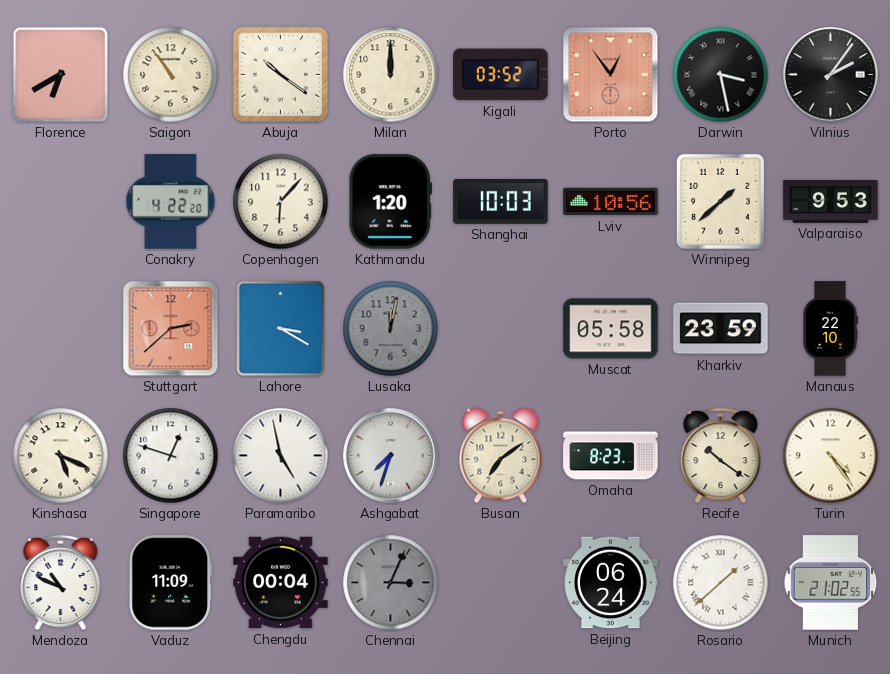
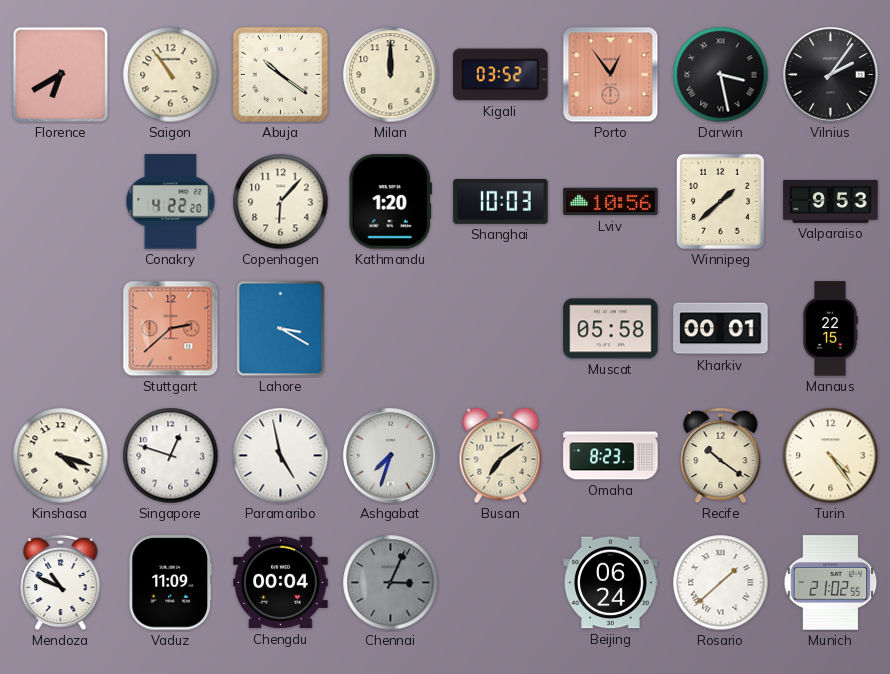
Lusaka: 12:02 -> none (391, 329)
Kharkiv: 23:59 -> 00:01 (721, 329)
Manaus: 22:10 -> 22:15 (830, 329)
Kinshasa: 5:19 -> 4:18 (61, 456)
